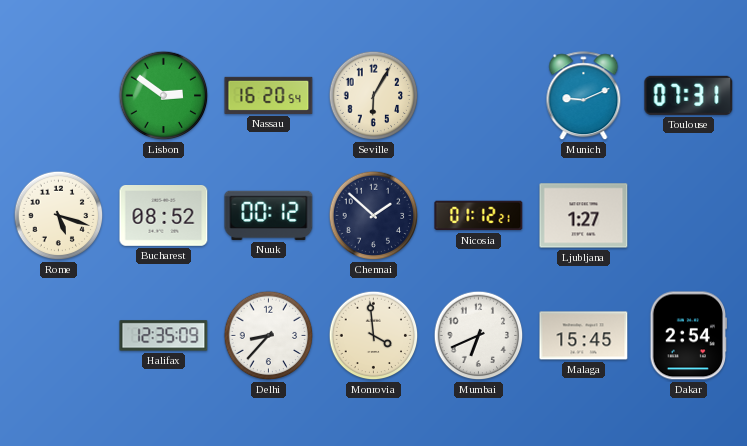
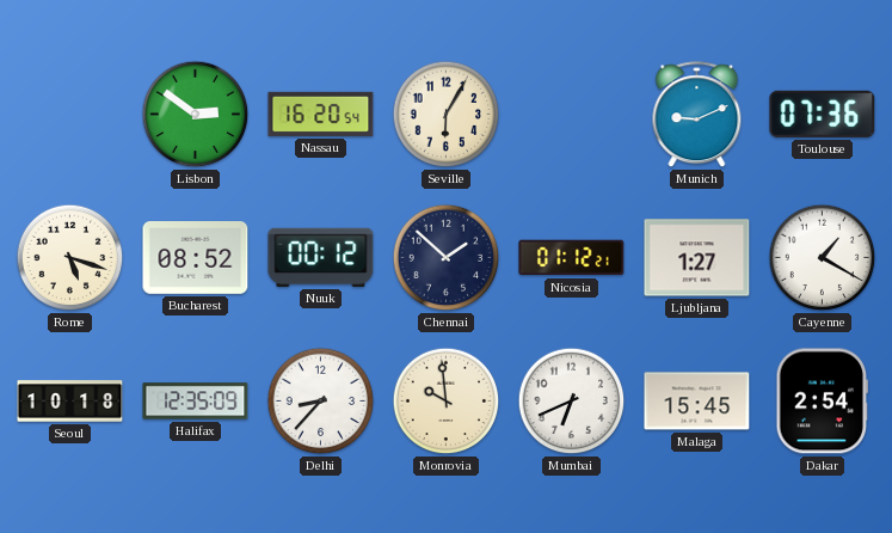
Toulouse: 07:31 -> 07:36 (823, 114)
Cayenne: none -> 1:20 (823, 258)
Seoul: none -> 10:18 (70, 402)
Monrovia: 3:59 -> 9:59 (447, 402)
